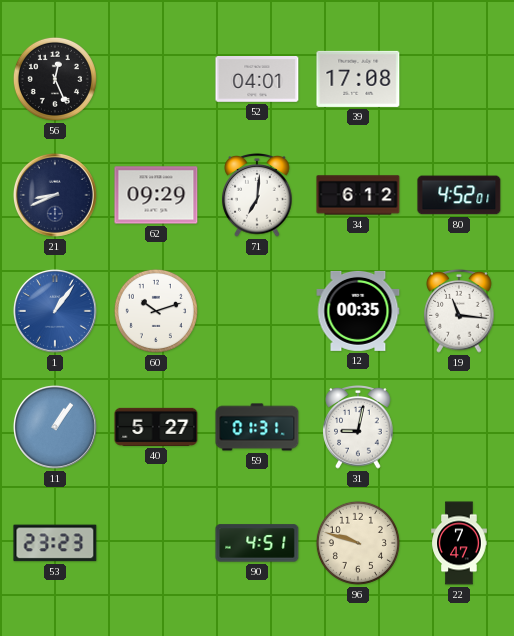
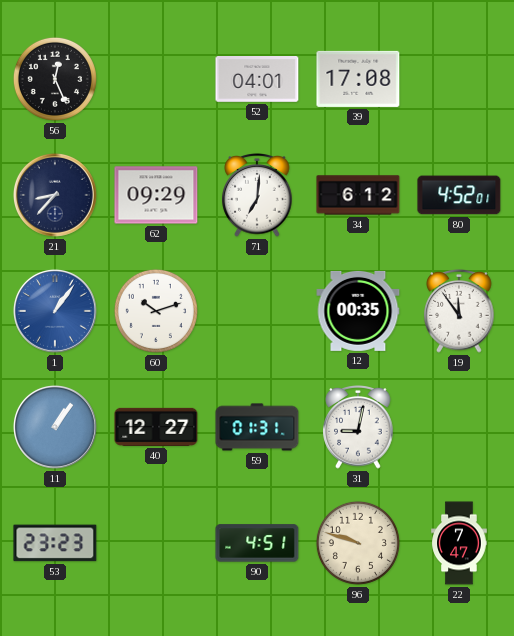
21: 8:41 -> 8:37 (55, 195)
19: 11:16 -> 11:54 (459, 312)
40: 5:27 -> 12:27 (156, 427)
